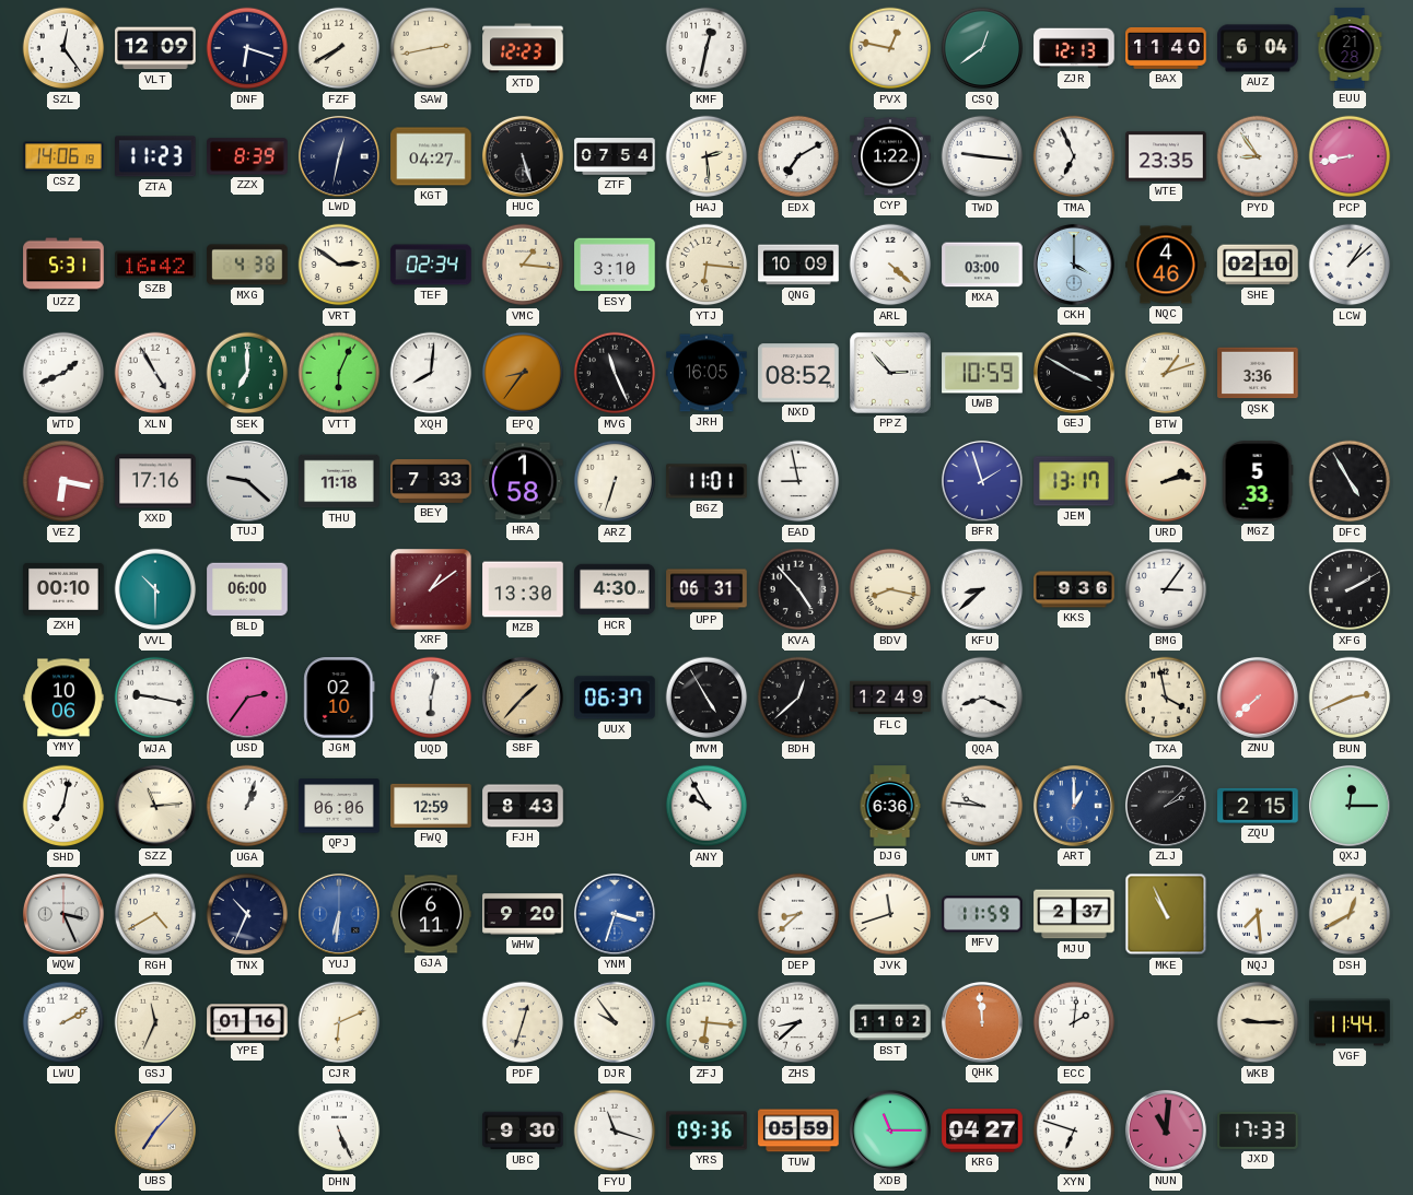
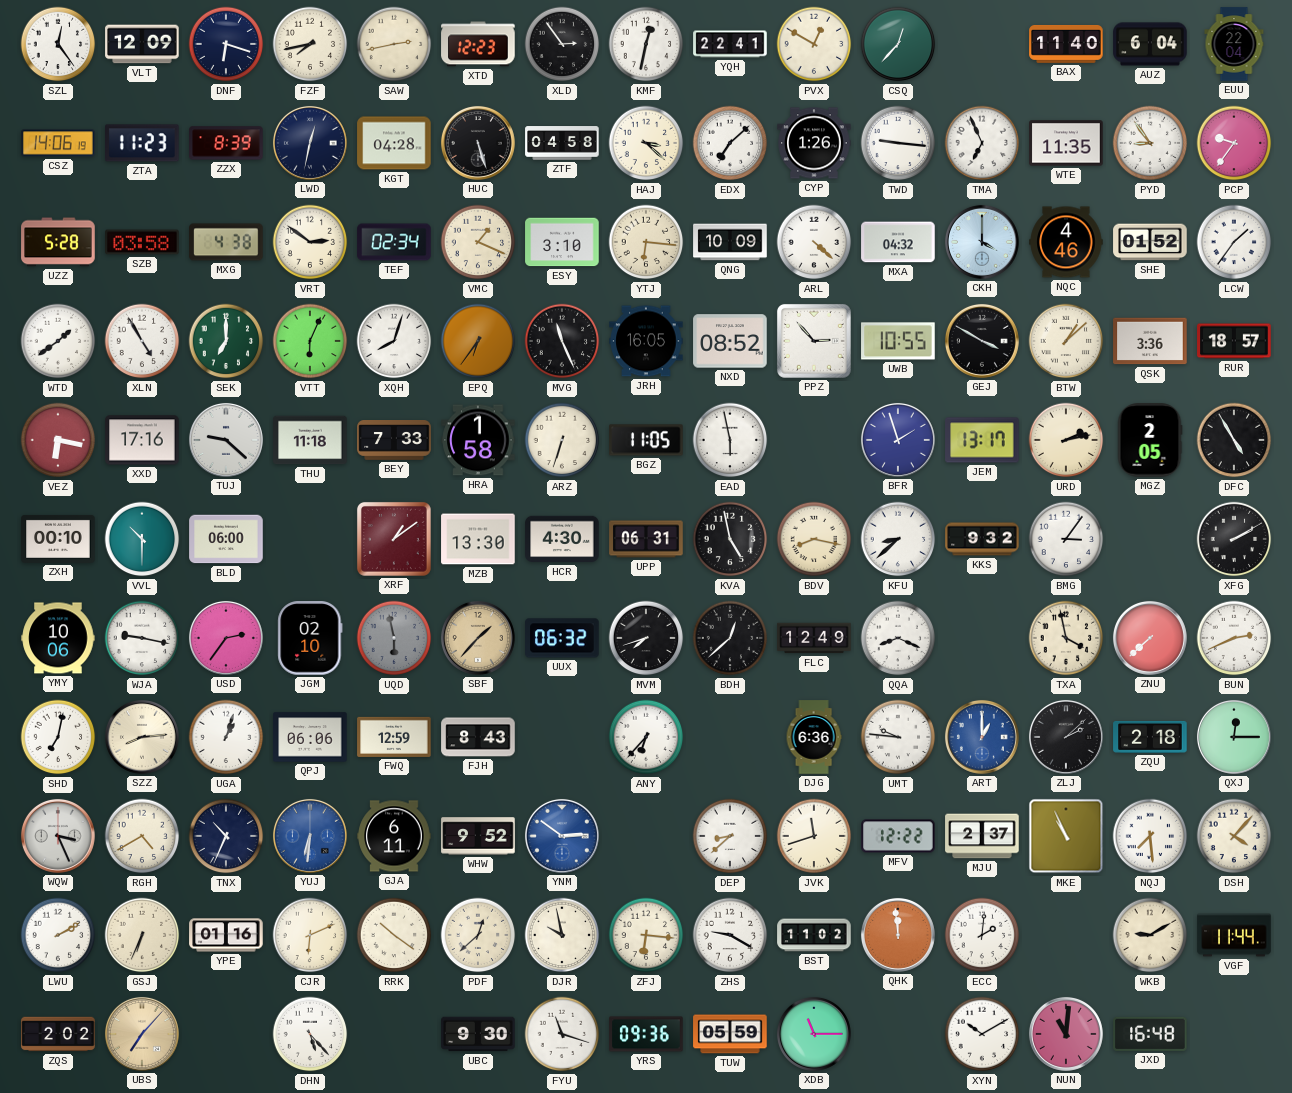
FZF: 7:40 -> 7:43 (310, 44)
XLD: none -> 2:54 (562, 44)
YQH: none -> 22:41 (730, 44)
PVX: 12:47 -> 12:50 (814, 44)
CSQ: 12:39 -> 12:37 (898, 44)
ZJR: 12:13 -> none (1074, 48)
EUU: 21:28 -> 22:04 (1234, 44)
KGT: 04:27 -> 04:28 (394, 143)
ZTF: 07:54 -> 04:58 (562, 143)
HAJ: 2:29 -> 3:22 (646, 143)
EDX: 7:10 -> 7:08 (730, 143)
CYP: 1:22 -> 1:26 (814, 143)
WTE: 23:35 -> 11:35 (1066, 143)
PCP: 8:43 -> 9:36 (1234, 143)
UZZ: 5:31 -> 5:28 (58, 242)
SZB: 16:42 -> 03:58 (142, 242)
VMC: 1:16 -> 1:19 (478, 242)
MXA: 03:00 -> 04:32 (898, 242)
SHE: 02:10 -> 01:52 (1150, 242)
LCW: 1:08 -> 1:36 (1234, 242)
WTD: 1:41 -> 1:39 (58, 341)
XQH: 8:01 -> 8:03 (394, 341)
EPQ: 8:36 -> 6:36 (478, 341)
UWB: 10:59 -> 10:55 (898, 341)
BTW: 1:12 -> 1:08 (1066, 341)
RUR: none -> 18:57 (1234, 341)
BGZ: 11:01 -> 11:05 (646, 440)
EAD: 8:58 -> 5:58 (730, 440)
MGZ: 5:33 -> 2:05 (1150, 440)
KVA: 4:53 -> 4:58 (730, 539)
KKS: 9:36 -> 9:32 (982, 539)
UQD: 6:02 -> 5:58 (394, 638)
UQD dial: white -> grey (394, 638)
UUX: 06:37 -> 06:32 (562, 638)
MVM: 4:55 -> 7:42 (646, 638)
SZZ: 11:14 -> 8:14 (142, 737)
ANY: 9:55 -> 6:37 (646, 737)
ZQU: 2:15 -> 2:18 (1150, 737)
WHW: 9:20 -> 9:52 (478, 836)
YNM: 3:33 -> 2:51 (562, 836)
MFV: 11:59 -> 12:22 (898, 836)
DSH: 12:40 -> 4:07 (1234, 836)
GSJ: 11:34 -> 6:34 (142, 935)
RRK: none -> 10:21 (394, 935)
PDF: 12:33 -> 12:38 (478, 935)
DJR: 9:54 -> 9:58 (562, 935)
ZHS: 8:38 -> 9:20 (730, 935)
WKB: 9:15 -> 9:10 (1150, 935)
ZQS: none -> 2:02 (58, 1034)
DHN: 5:26 -> 5:23 (310, 1034)
KRG: 04:27 -> none (982, 1130)
XYN: 6:48 -> 10:10 (982, 1034)
JXD: 17:33 -> 16:48 (1150, 1034)
